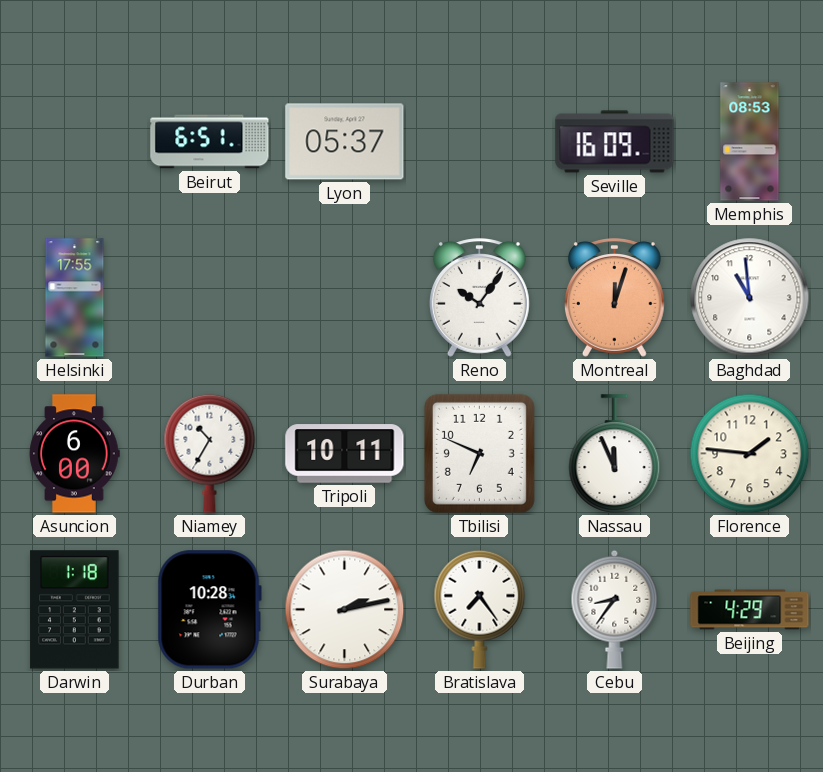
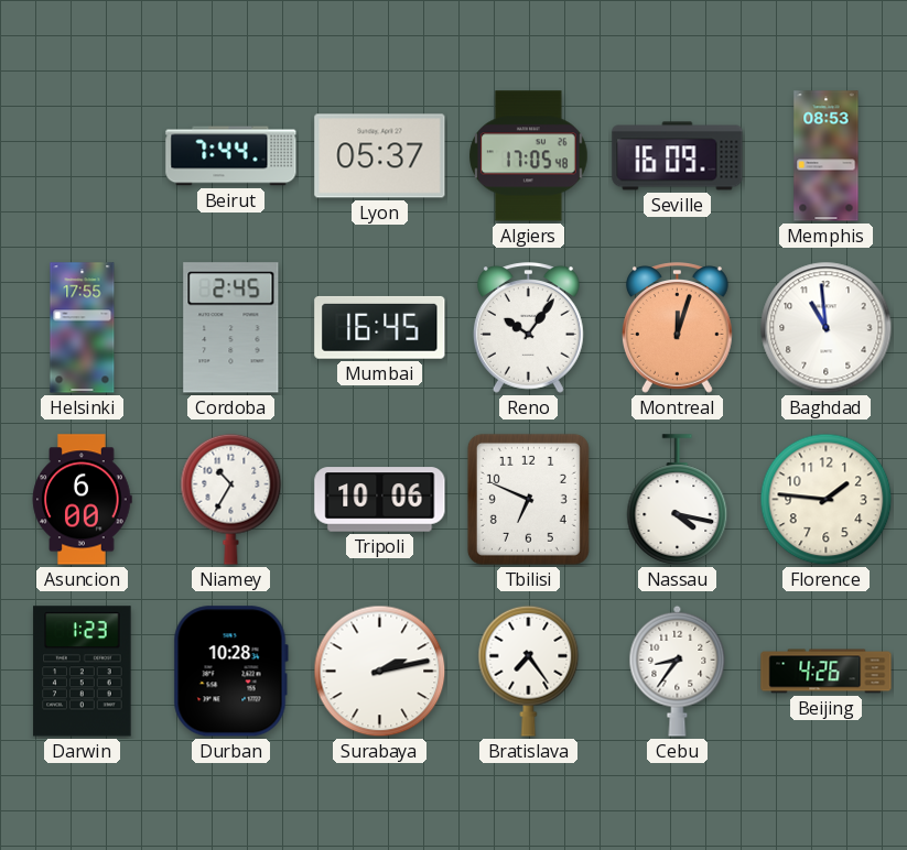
Beirut: 6:51 -> 7:44 (231, 156)
Algiers: none -> 17:05 (529, 156)
Cordoba: none -> 2:45 (231, 328)
Mumbai: none -> 16:45 (380, 327)
Tripoli: 10:11 -> 10:06 (380, 500)
Nassau: 11:56 -> 4:17 (678, 500)
Darwin: 1:18 -> 1:23 (83, 672)
Beijing: 4:29 -> 4:26 (827, 672)
